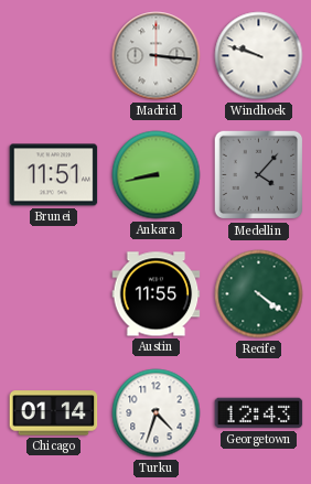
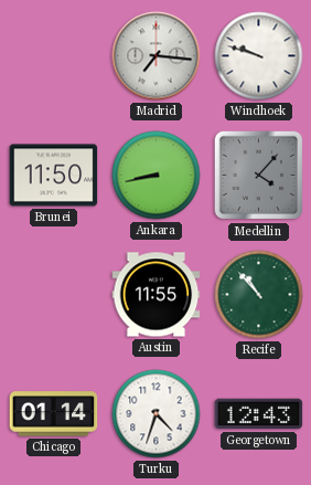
Madrid: 3:16 -> 7:16 (157, 56)
Brunei: 11:51 -> 11:50 (54, 176)
Recife: 4:21 -> 10:53 (259, 295)
